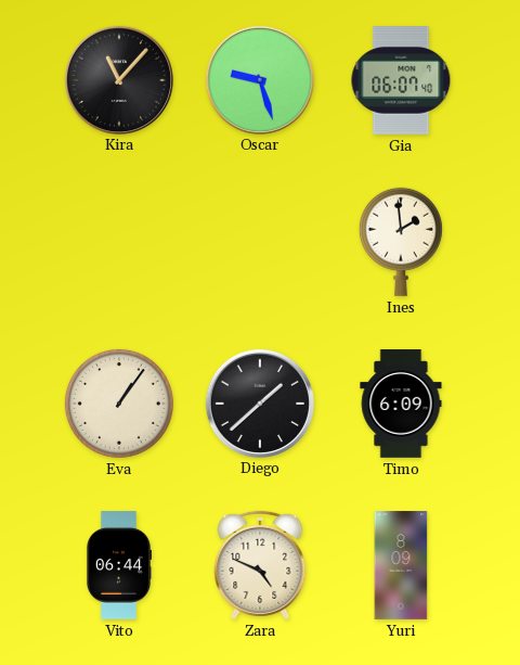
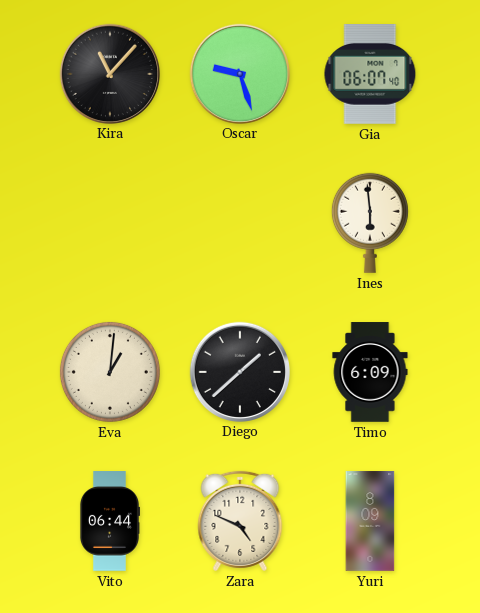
Ines: 1:59 -> 5:59 (370, 223)
Eva: 1:06 -> 1:01 (110, 372)
